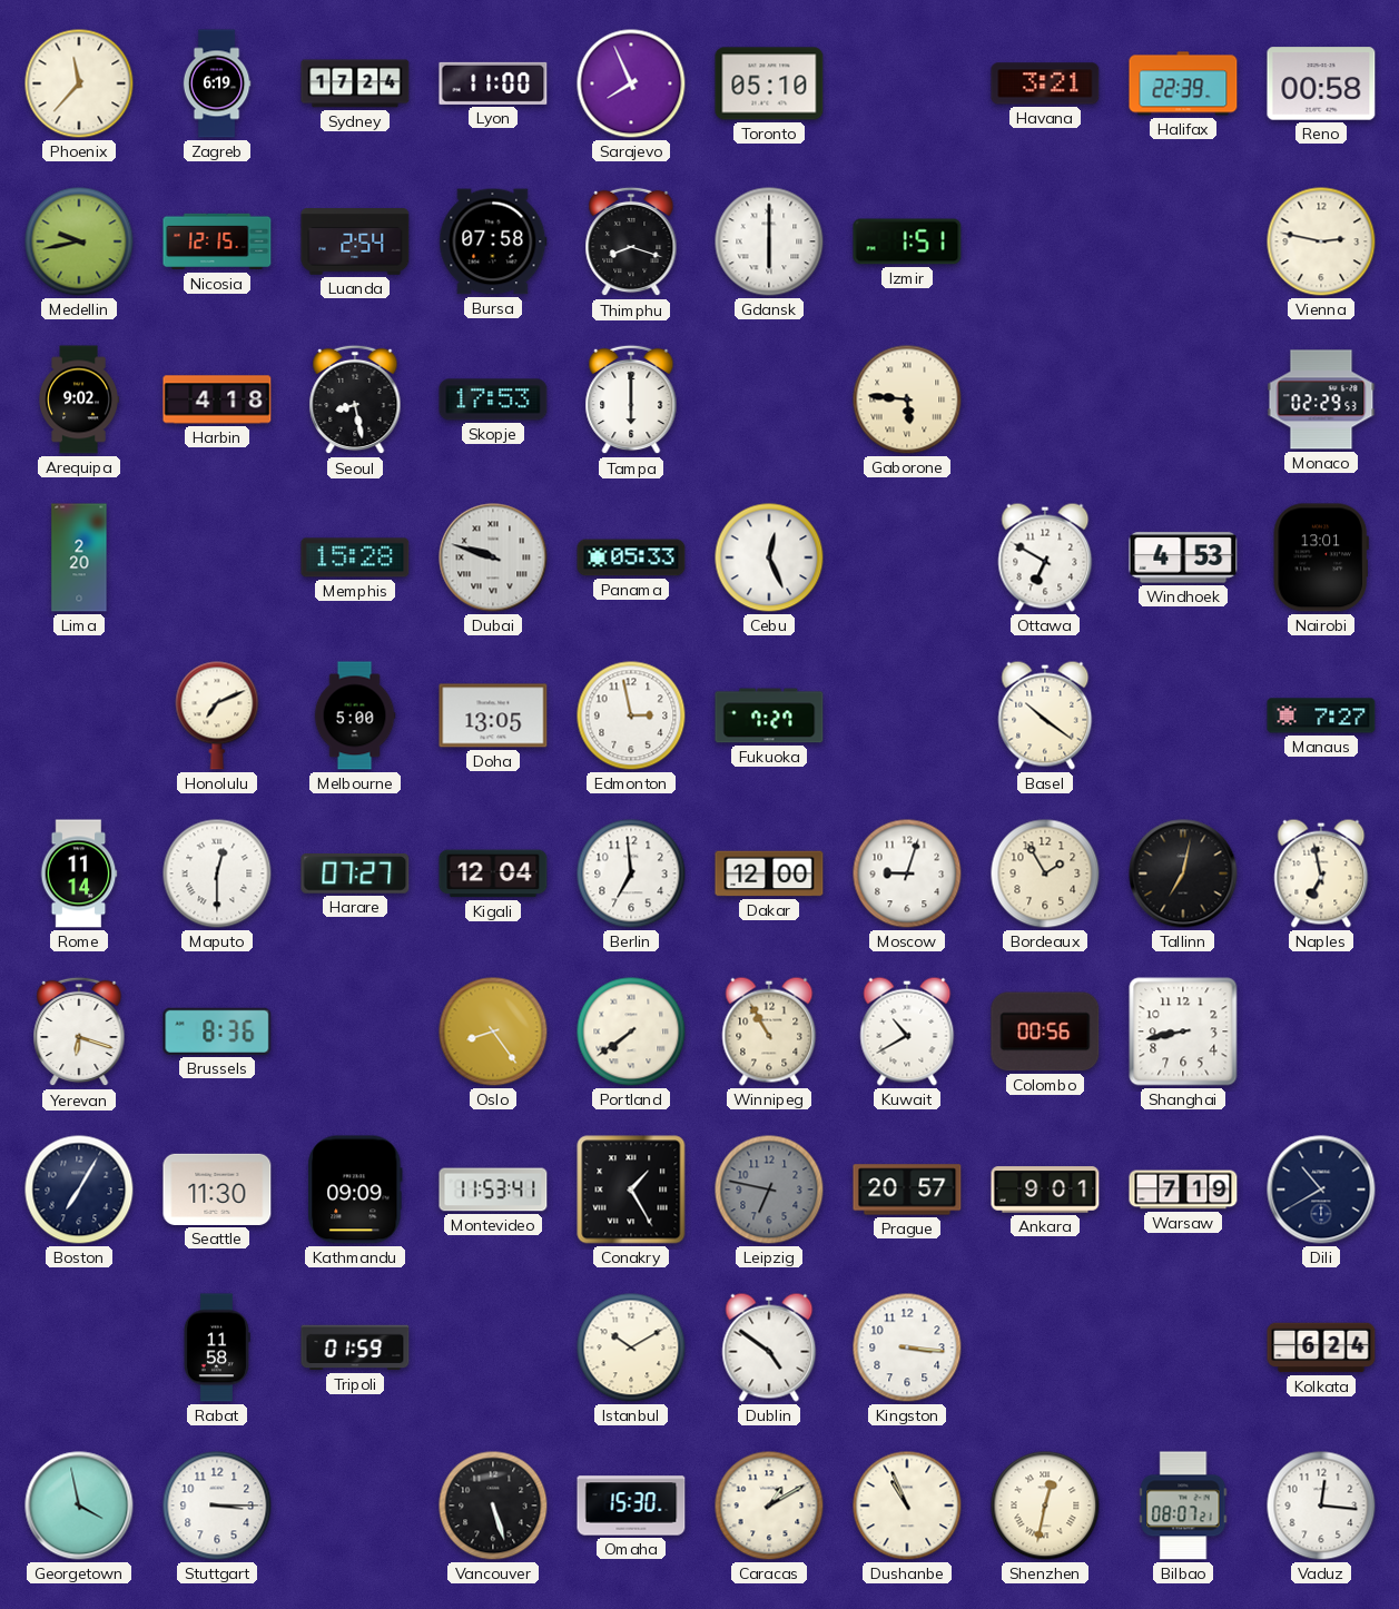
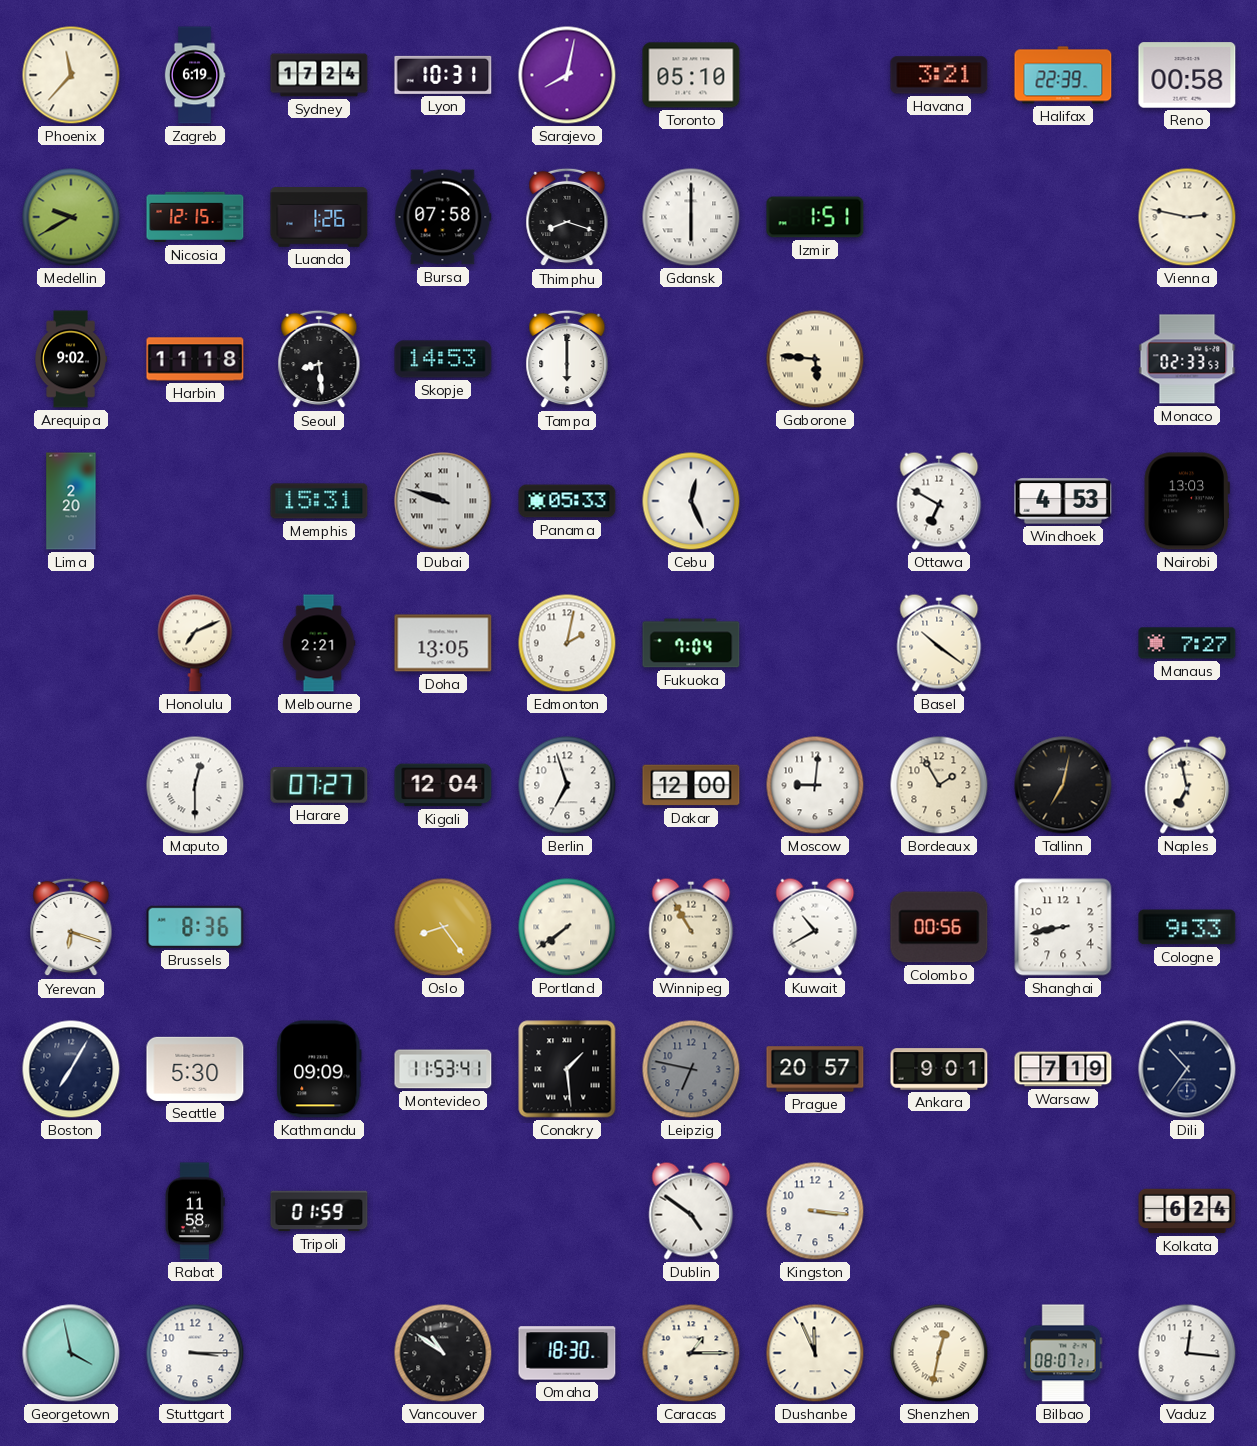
Lyon: 11:00 -> 10:31 (443, 75)
Sarajevo: 7:56 -> 8:02 (567, 75)
Medellin: 9:43 -> 9:40 (71, 217)
Luanda: 2:54 -> 1:26 (319, 217)
Harbin: 4:18 -> 11:18 (195, 359)
Seoul: 8:28 -> 8:29 (319, 359)
Skopje: 17:53 -> 14:53 (443, 359)
Monaco: 02:29 -> 02:33 (1187, 359)
Memphis: 15:28 -> 15:31 (319, 501)
Nairobi: 13:01 -> 13:03 (1187, 501)
Melbourne: 5:00 -> 2:21 (319, 643)
Edmonton: 2:58 -> 2:02 (567, 643)
Fukuoka: 7:27 -> 7:04 (691, 643)
Rome: 11:14 -> none (79, 873)
Berlin: 6:59 -> 6:57 (567, 785)
Moscow: 9:03 -> 9:01 (815, 785)
Cologne: none -> 9:33 (1187, 927)
Seattle: 11:30 -> 5:30 (195, 1069)
Conakry: 1:25 -> 1:29 (567, 1069)
Dili: 10:40 -> 10:36 (1187, 1069)
Istanbul: 10:10 -> none (631, 1348)
Vancouver: 5:27 -> 10:51 (443, 1353)
Omaha: 15:30 -> 18:30 (567, 1353)
Caracas: 1:10 -> 1:15 (691, 1353)
Dushanbe: 10:56 -> 11:56 (815, 1353)
